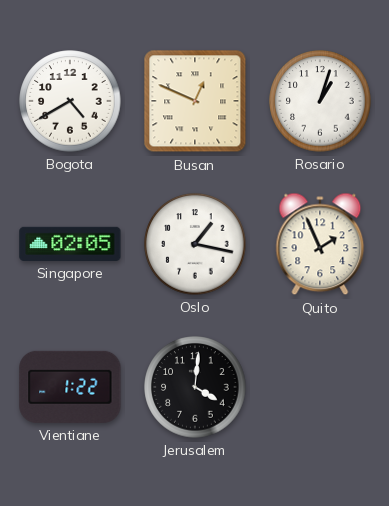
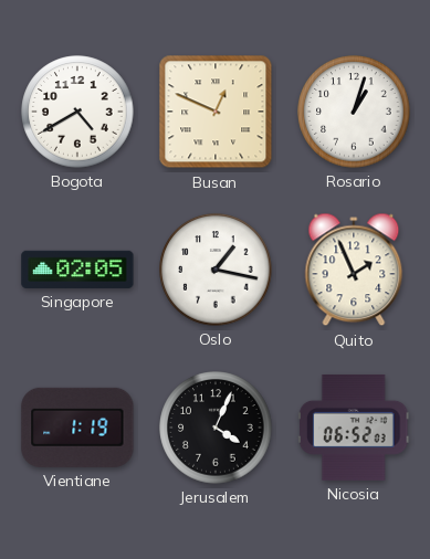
Vientiane: 1:22 -> 1:19 (77, 428)
Jerusalem: 4:01 -> 4:04 (216, 428)
Nicosia: none -> 06:52 (354, 428)
